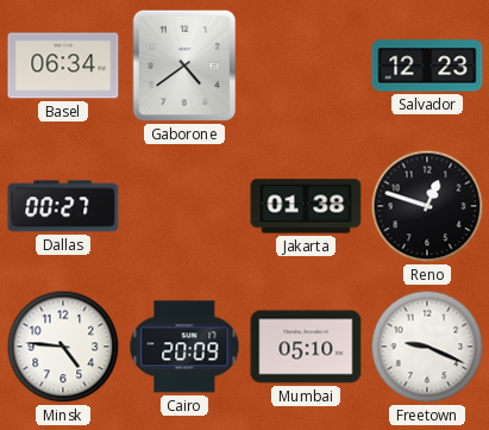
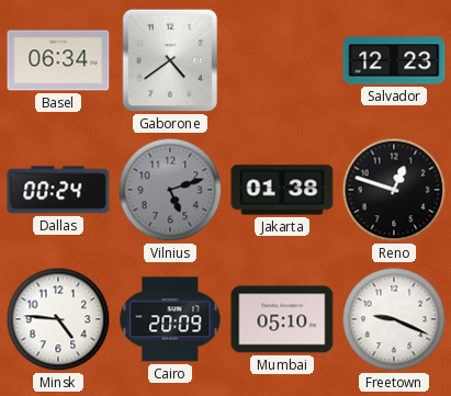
Dallas: 00:27 -> 00:24 (58, 190)
Vilnius: none -> 5:12 (170, 190)
